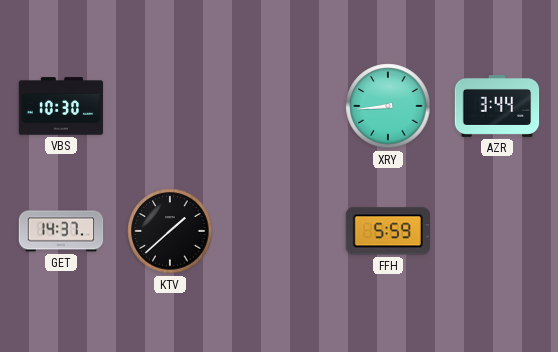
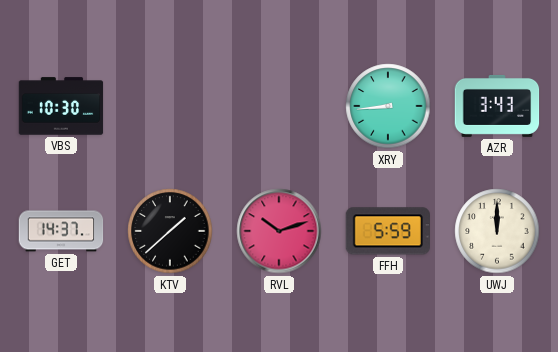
AZR: 3:44 -> 3:43 (497, 106)
RVL: none -> 10:12 (279, 231)
UWJ: none -> 12:00 (497, 231)
